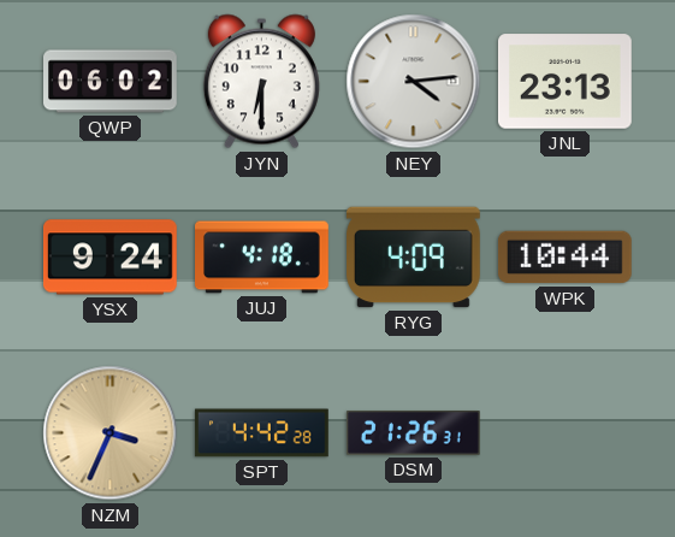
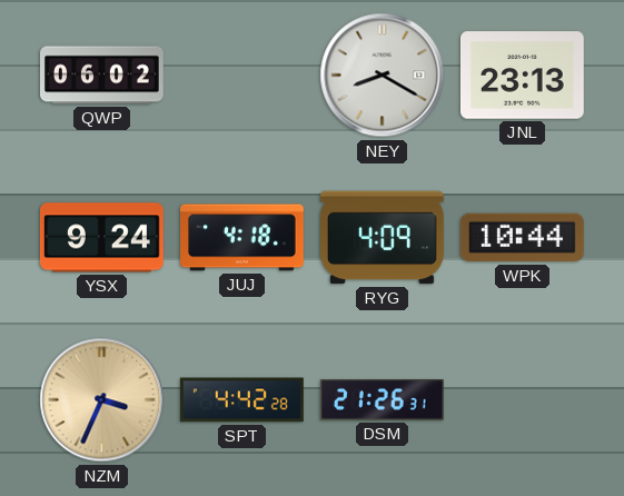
JYN: 6:30 -> none (261, 82)
NEY: 4:14 -> 8:20 (383, 76)
